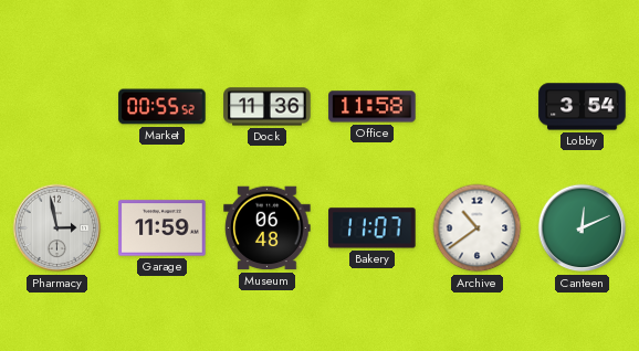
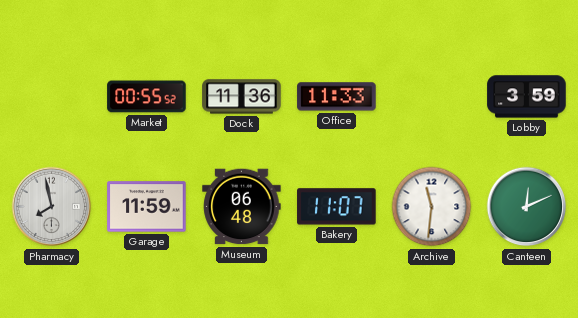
Office: 11:58 -> 11:33 (337, 97)
Lobby: 3:54 -> 3:59 (527, 97)
Pharmacy: 2:58 -> 7:58 (52, 207)
Archive: 10:39 -> 11:31 (432, 207)
